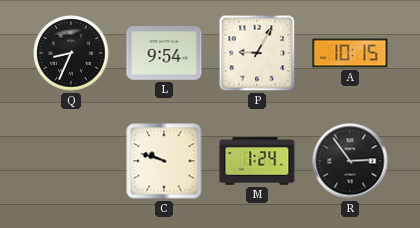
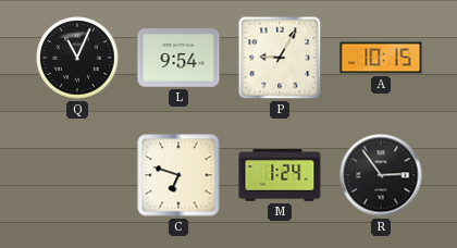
Q: 8:34 -> 11:04 (77, 58)
C: 9:48 -> 6:48 (178, 175)
